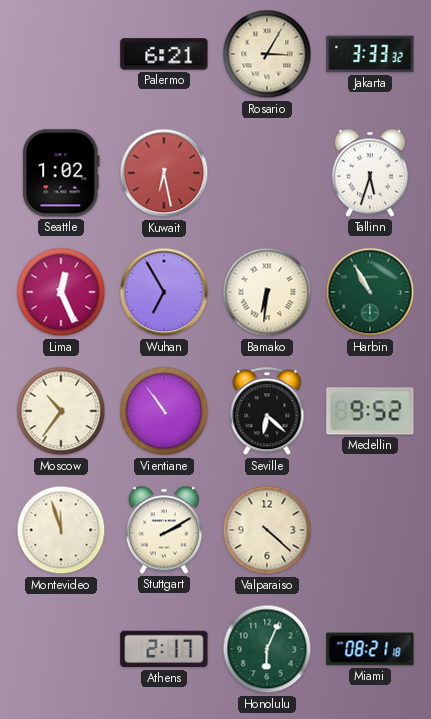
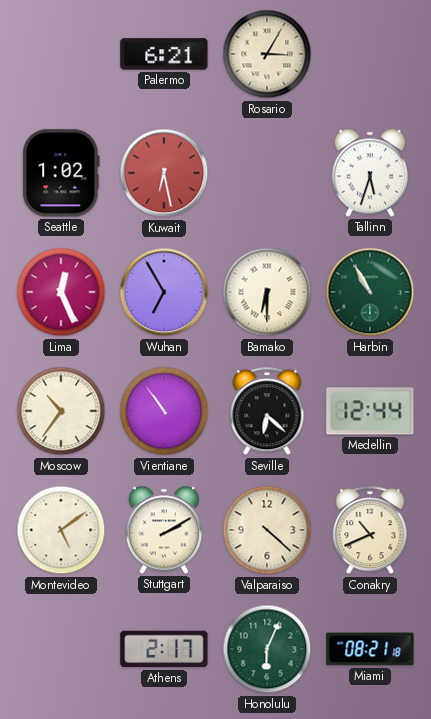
Jakarta: 3:33 -> none (370, 54)
Bamako: 6:31 -> 6:30 (267, 292)
Medellin: 9:52 -> 12:44 (370, 411)
Montevideo: 11:57 -> 5:09 (61, 530)
Conakry: none -> 10:41 (370, 531)
